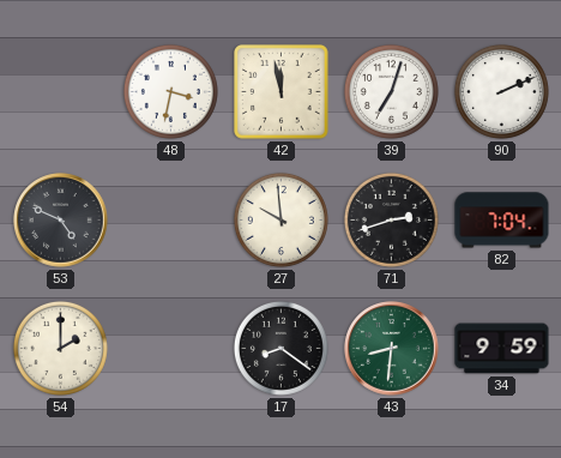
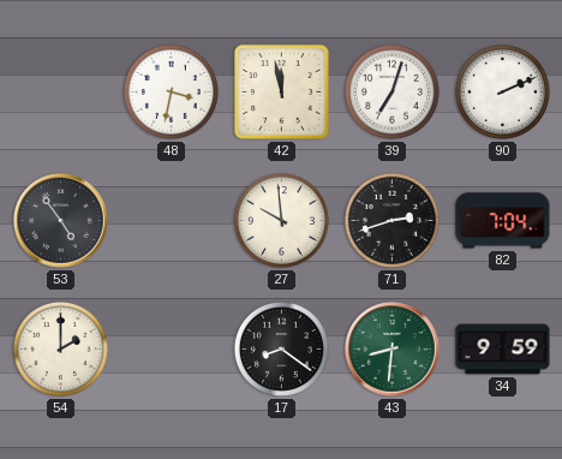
53: 4:49 -> 4:54 (61, 221)
